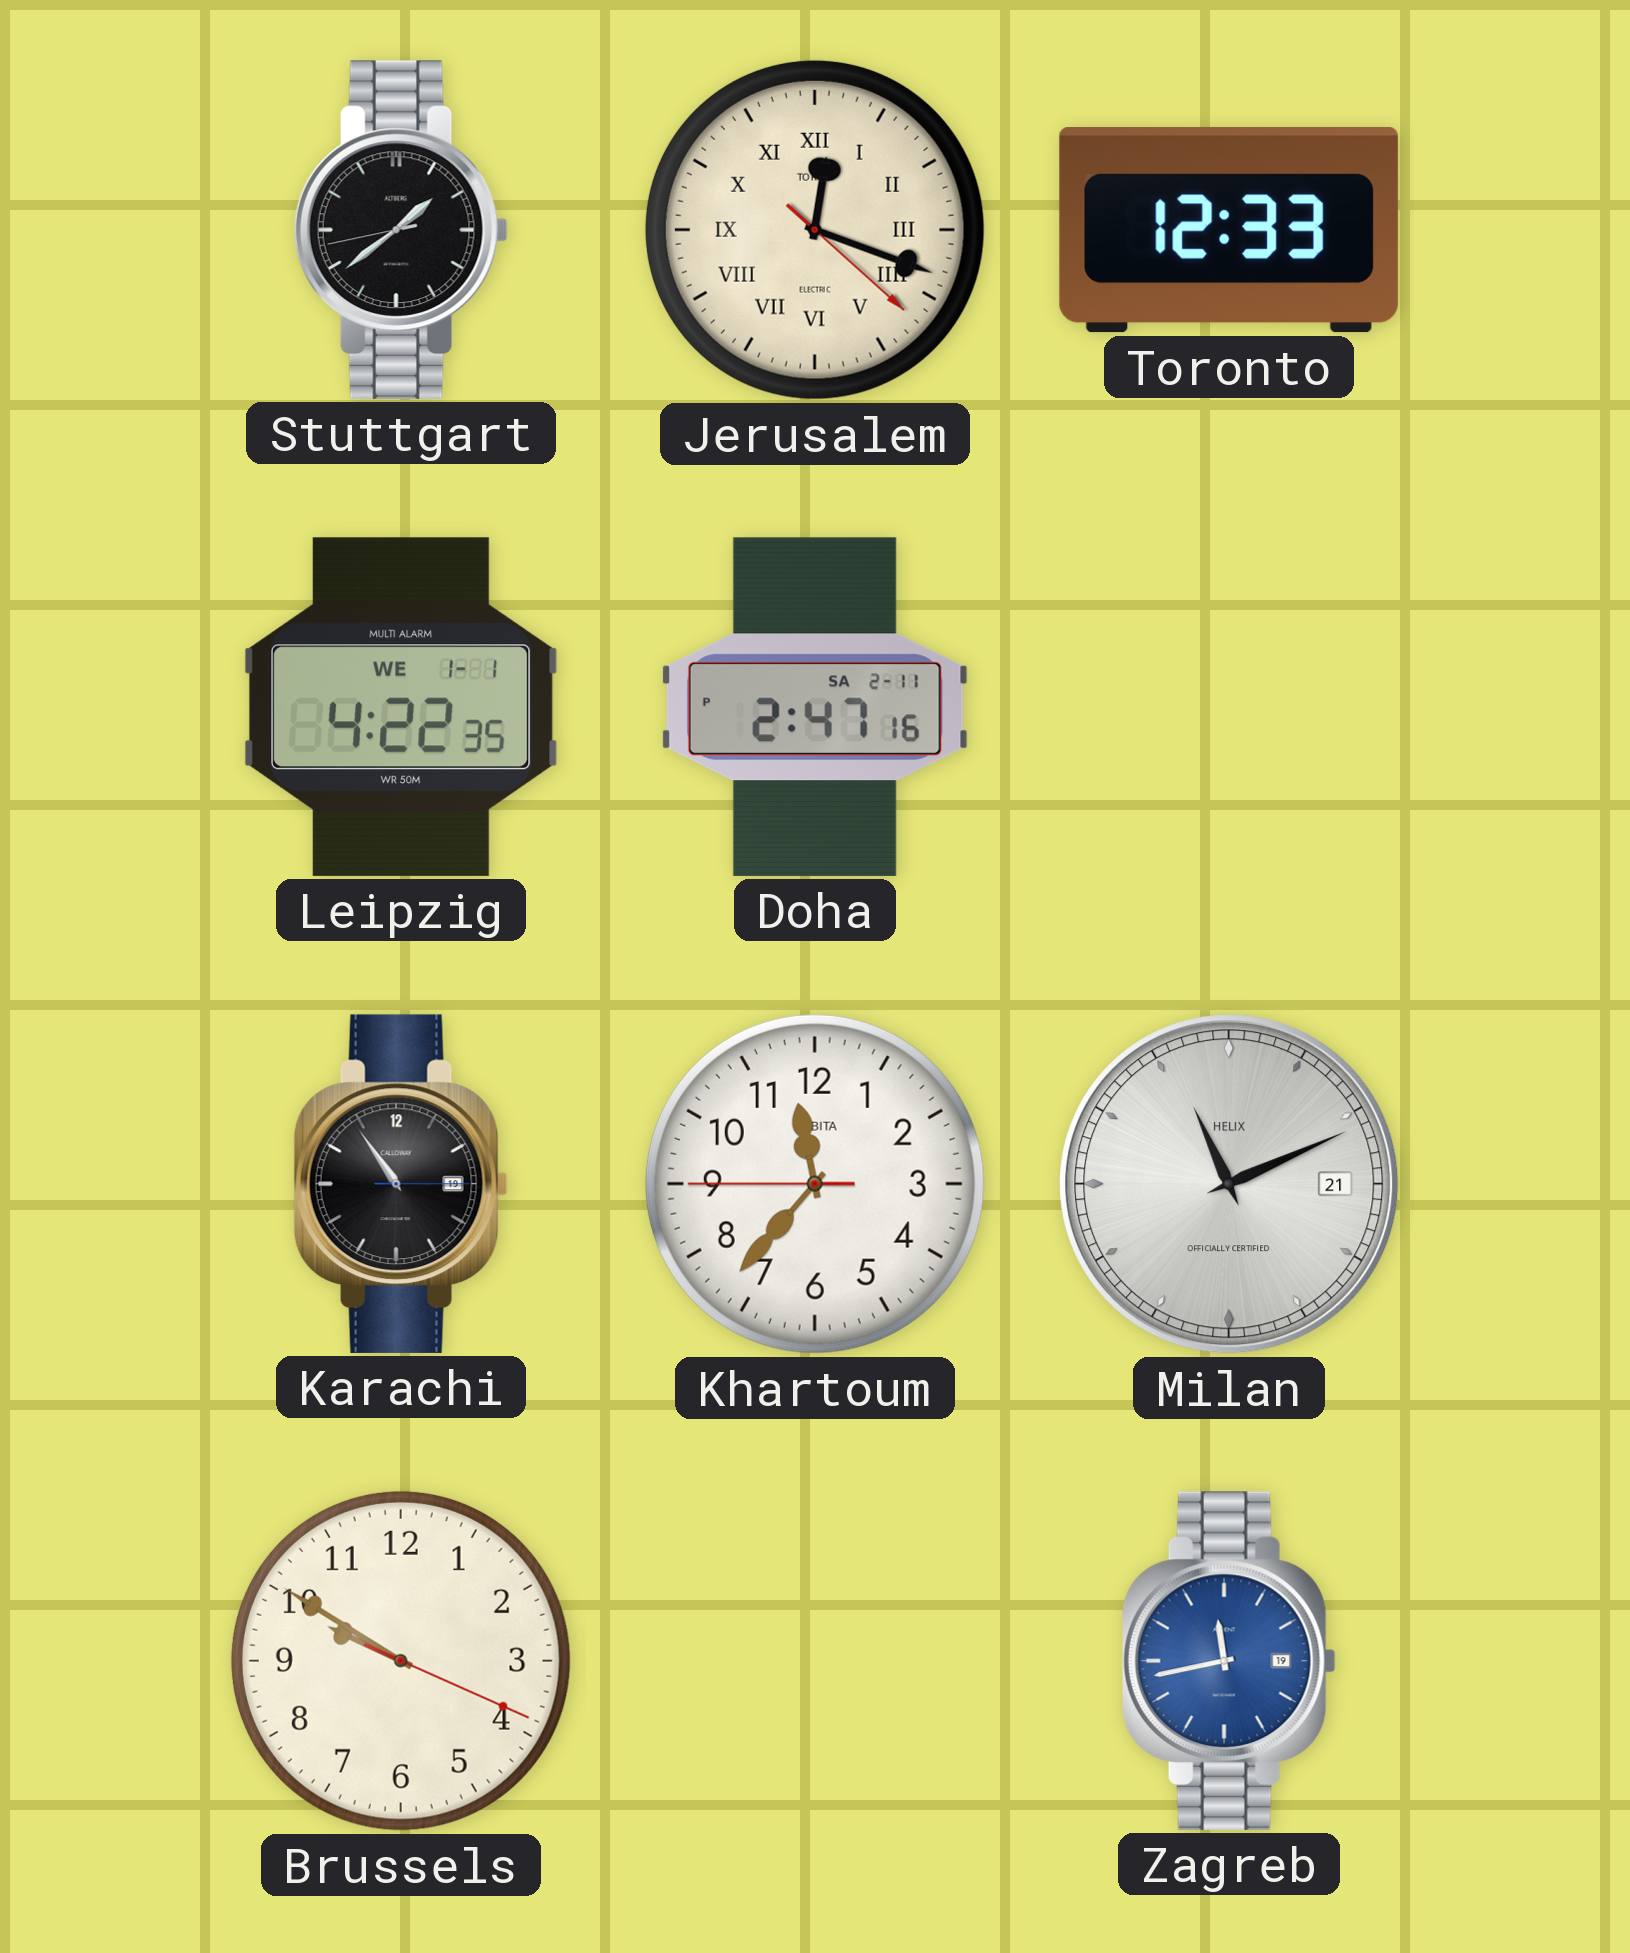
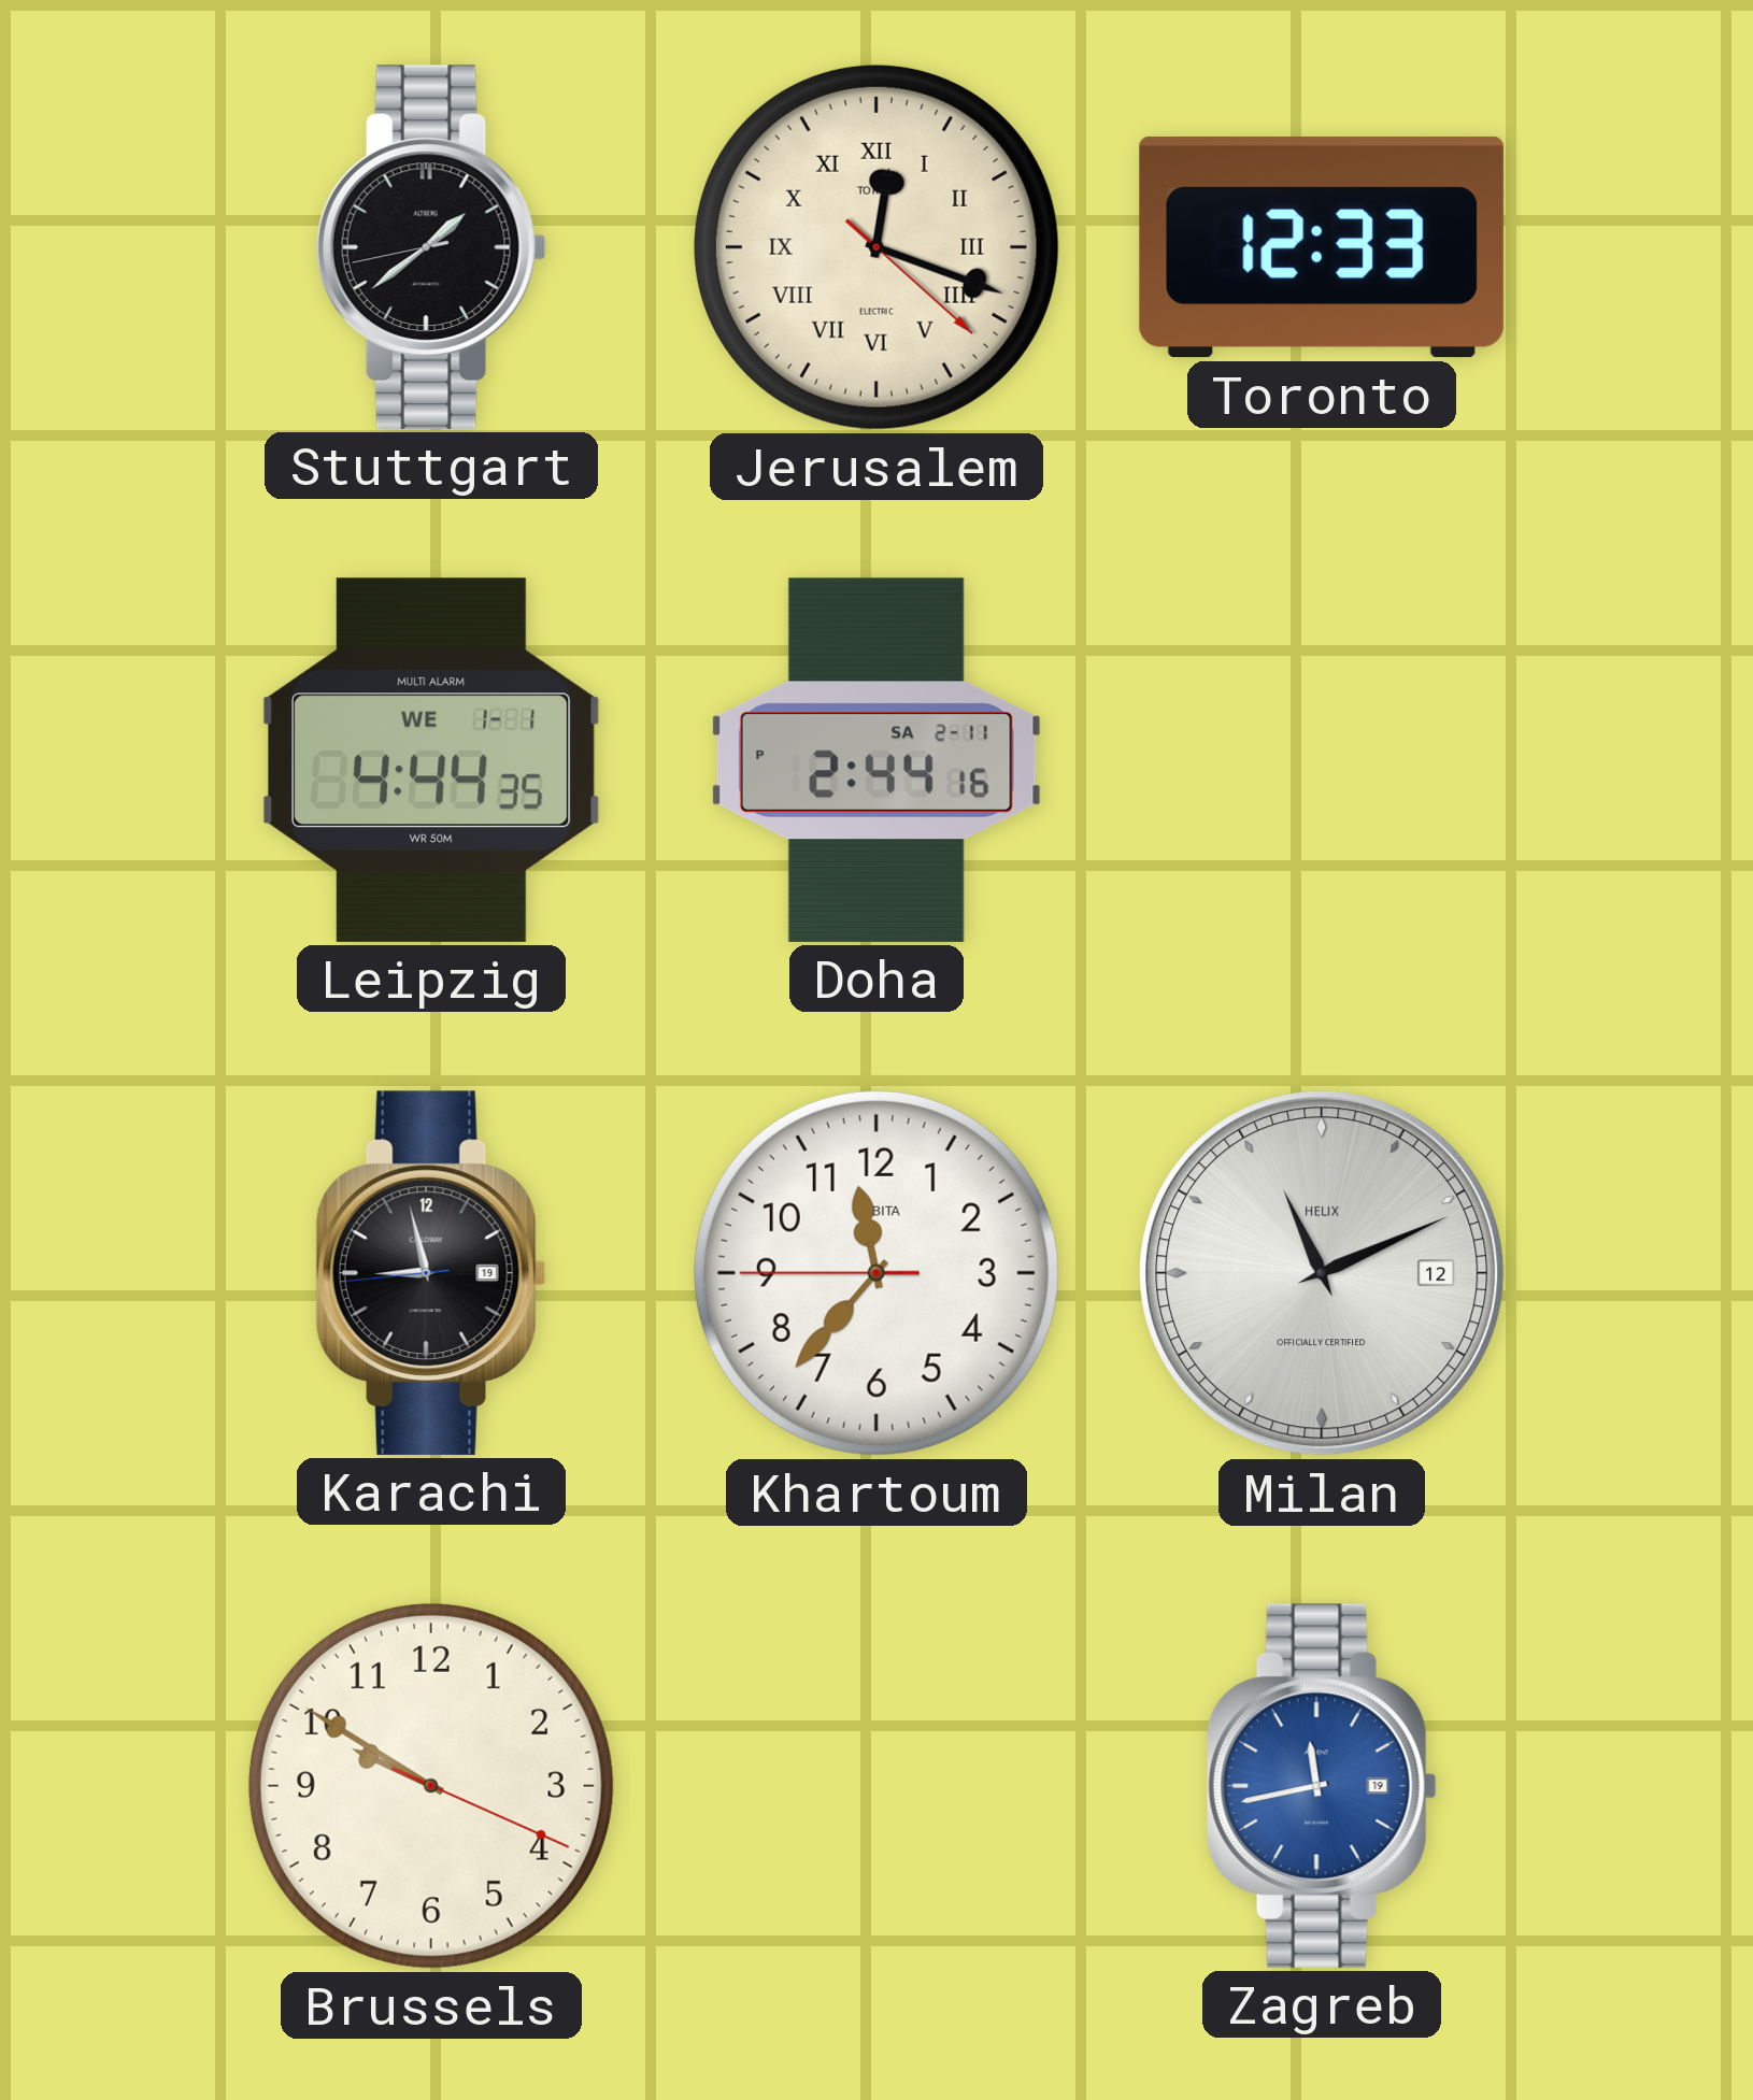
Leipzig: 4:22 -> 4:44 (431, 760)
Doha: 2:47 -> 2:44 (876, 760)
Karachi: 10:54 -> 8:57 (431, 1273)
Milan date: 21 -> 12 (1322, 1273)
